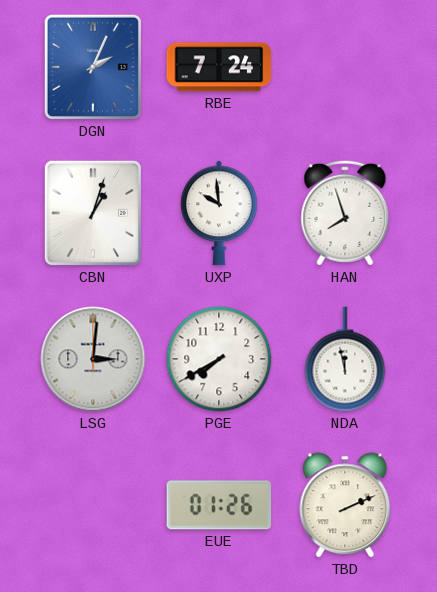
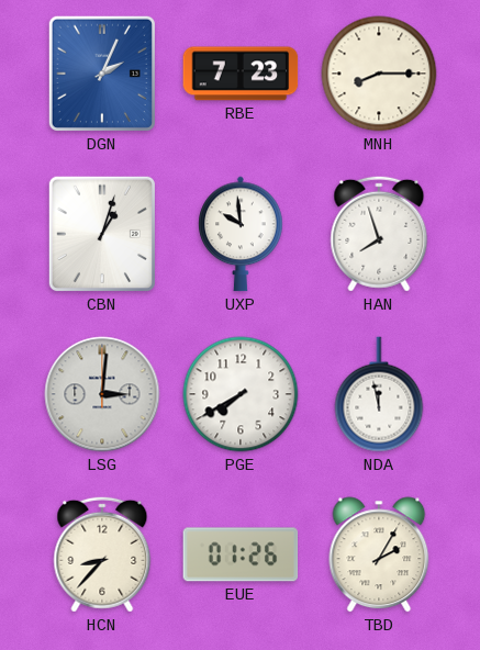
RBE: 7:24 -> 7:23 (241, 74)
MNH: none -> 8:15 (379, 74)
HCN: none -> 8:37 (102, 554)
TBD: 2:11 -> 2:05 (379, 554)
